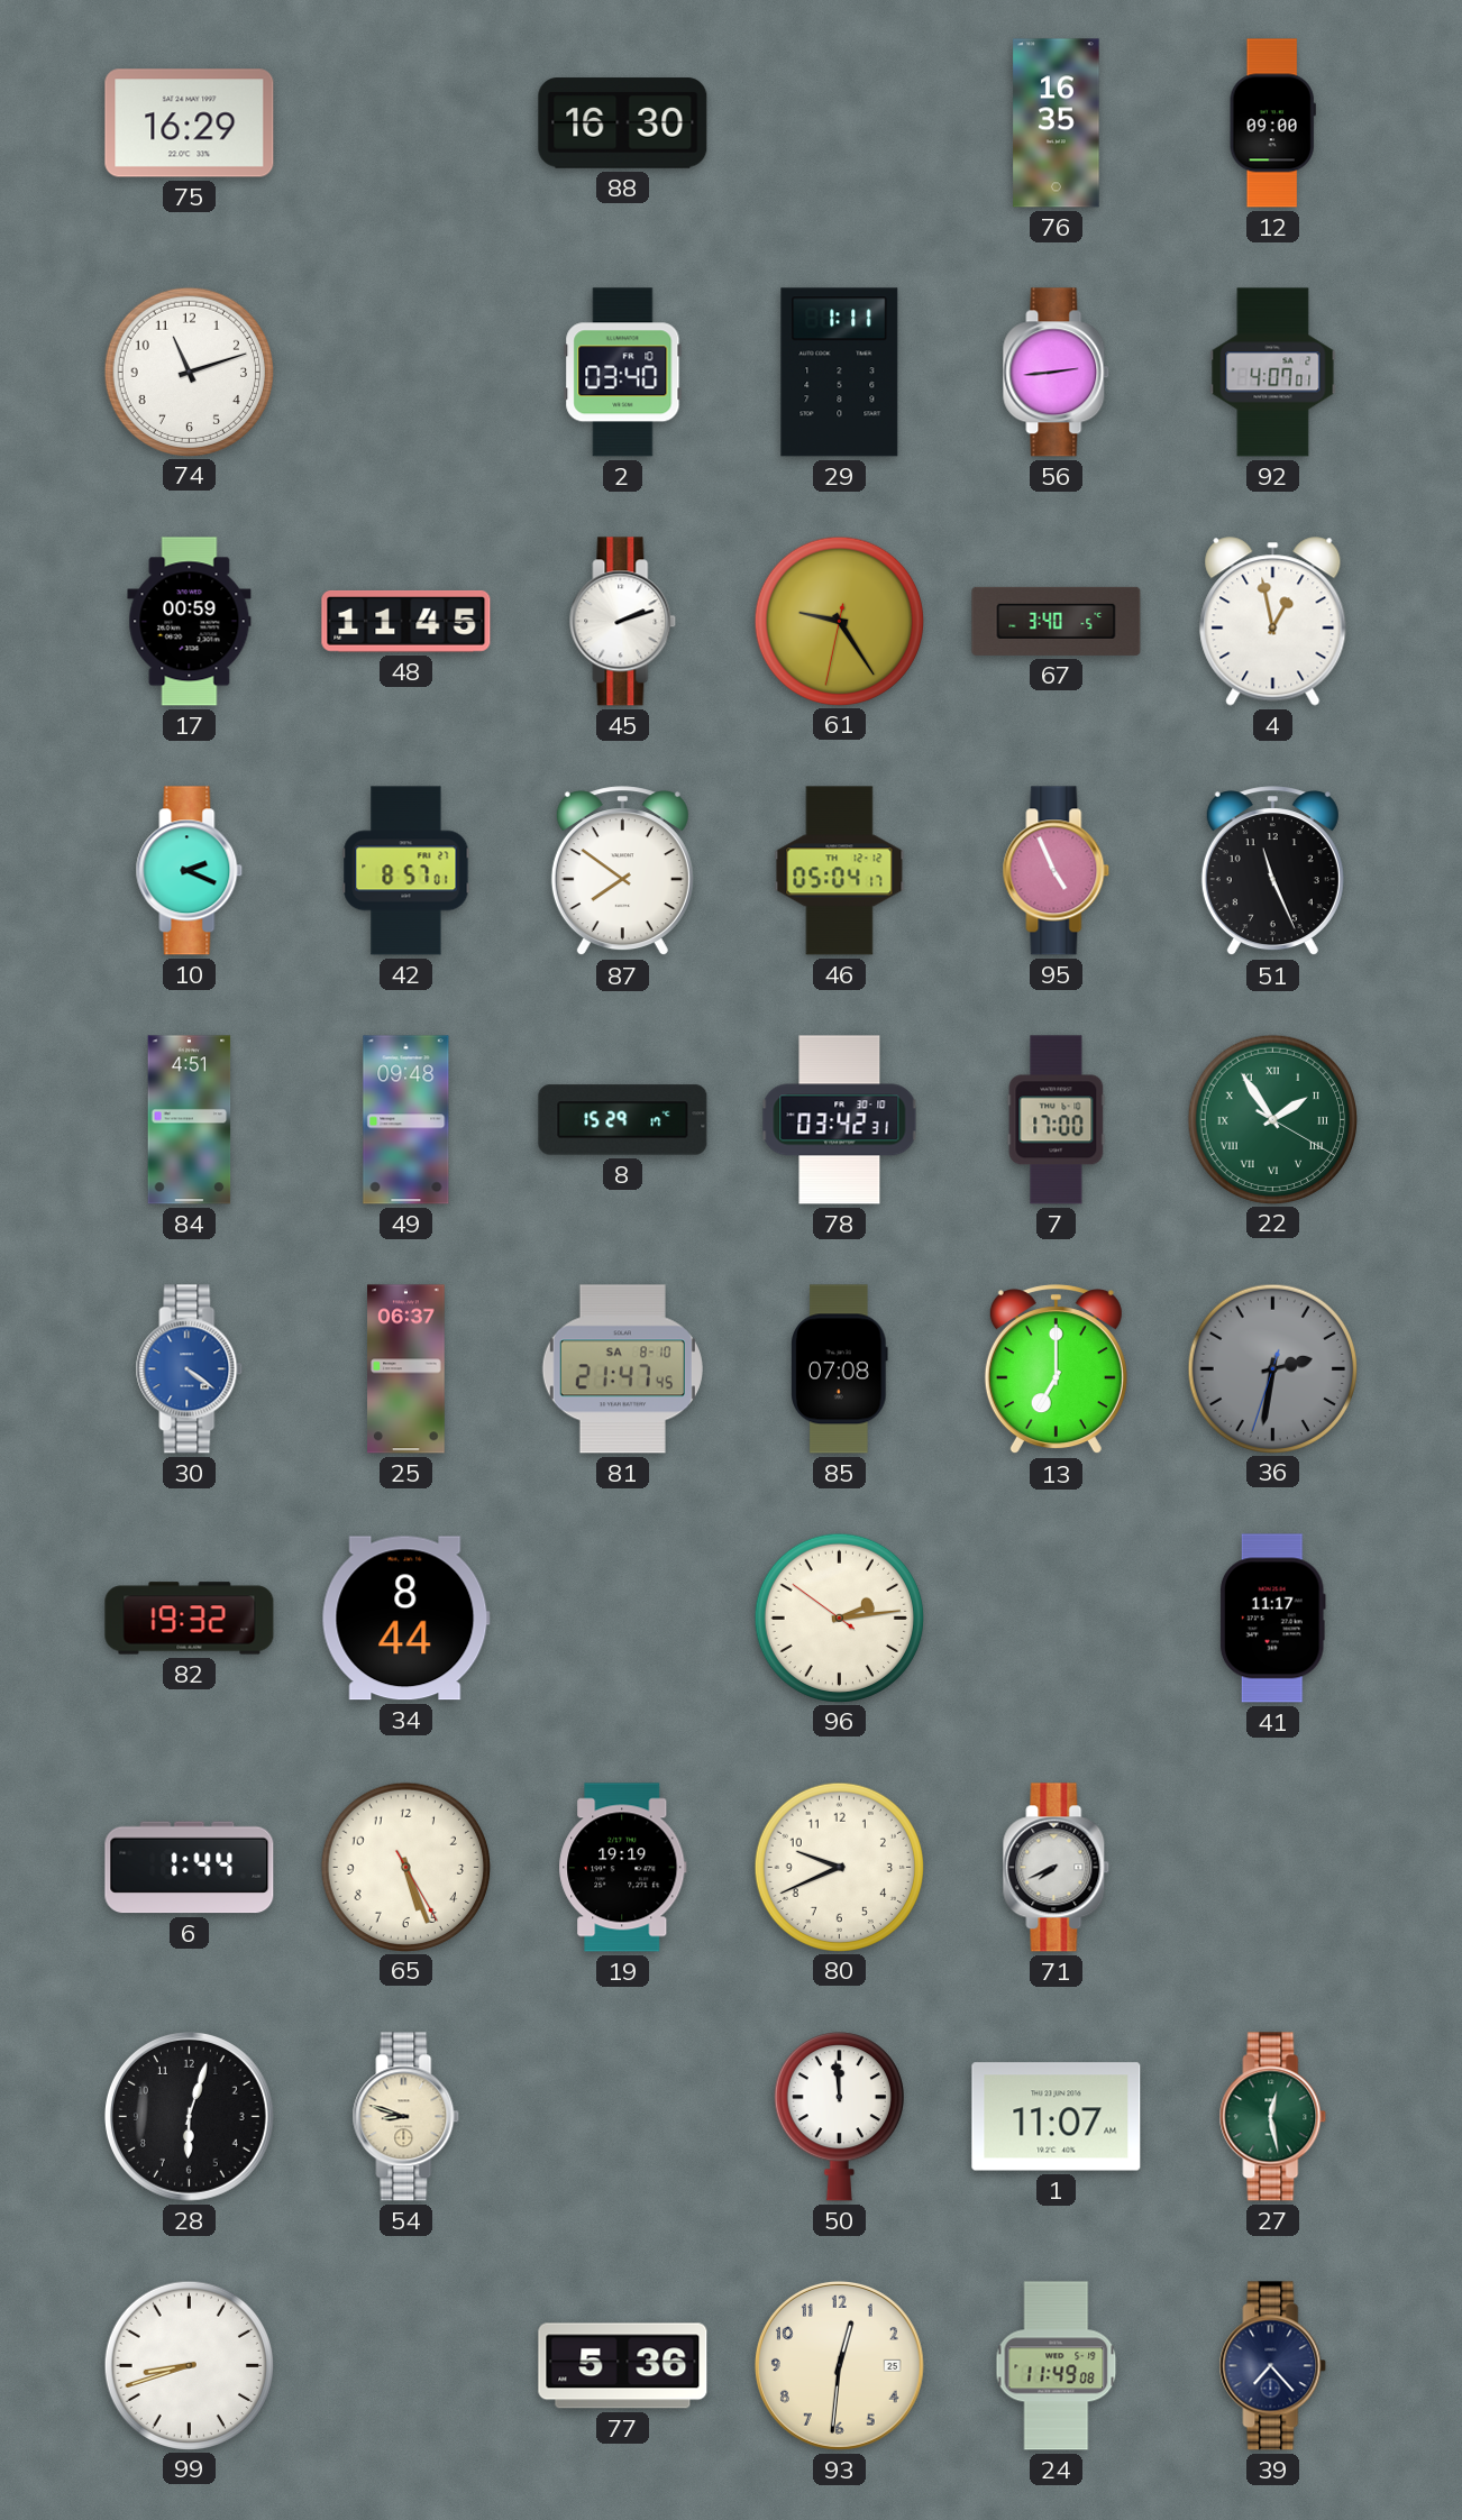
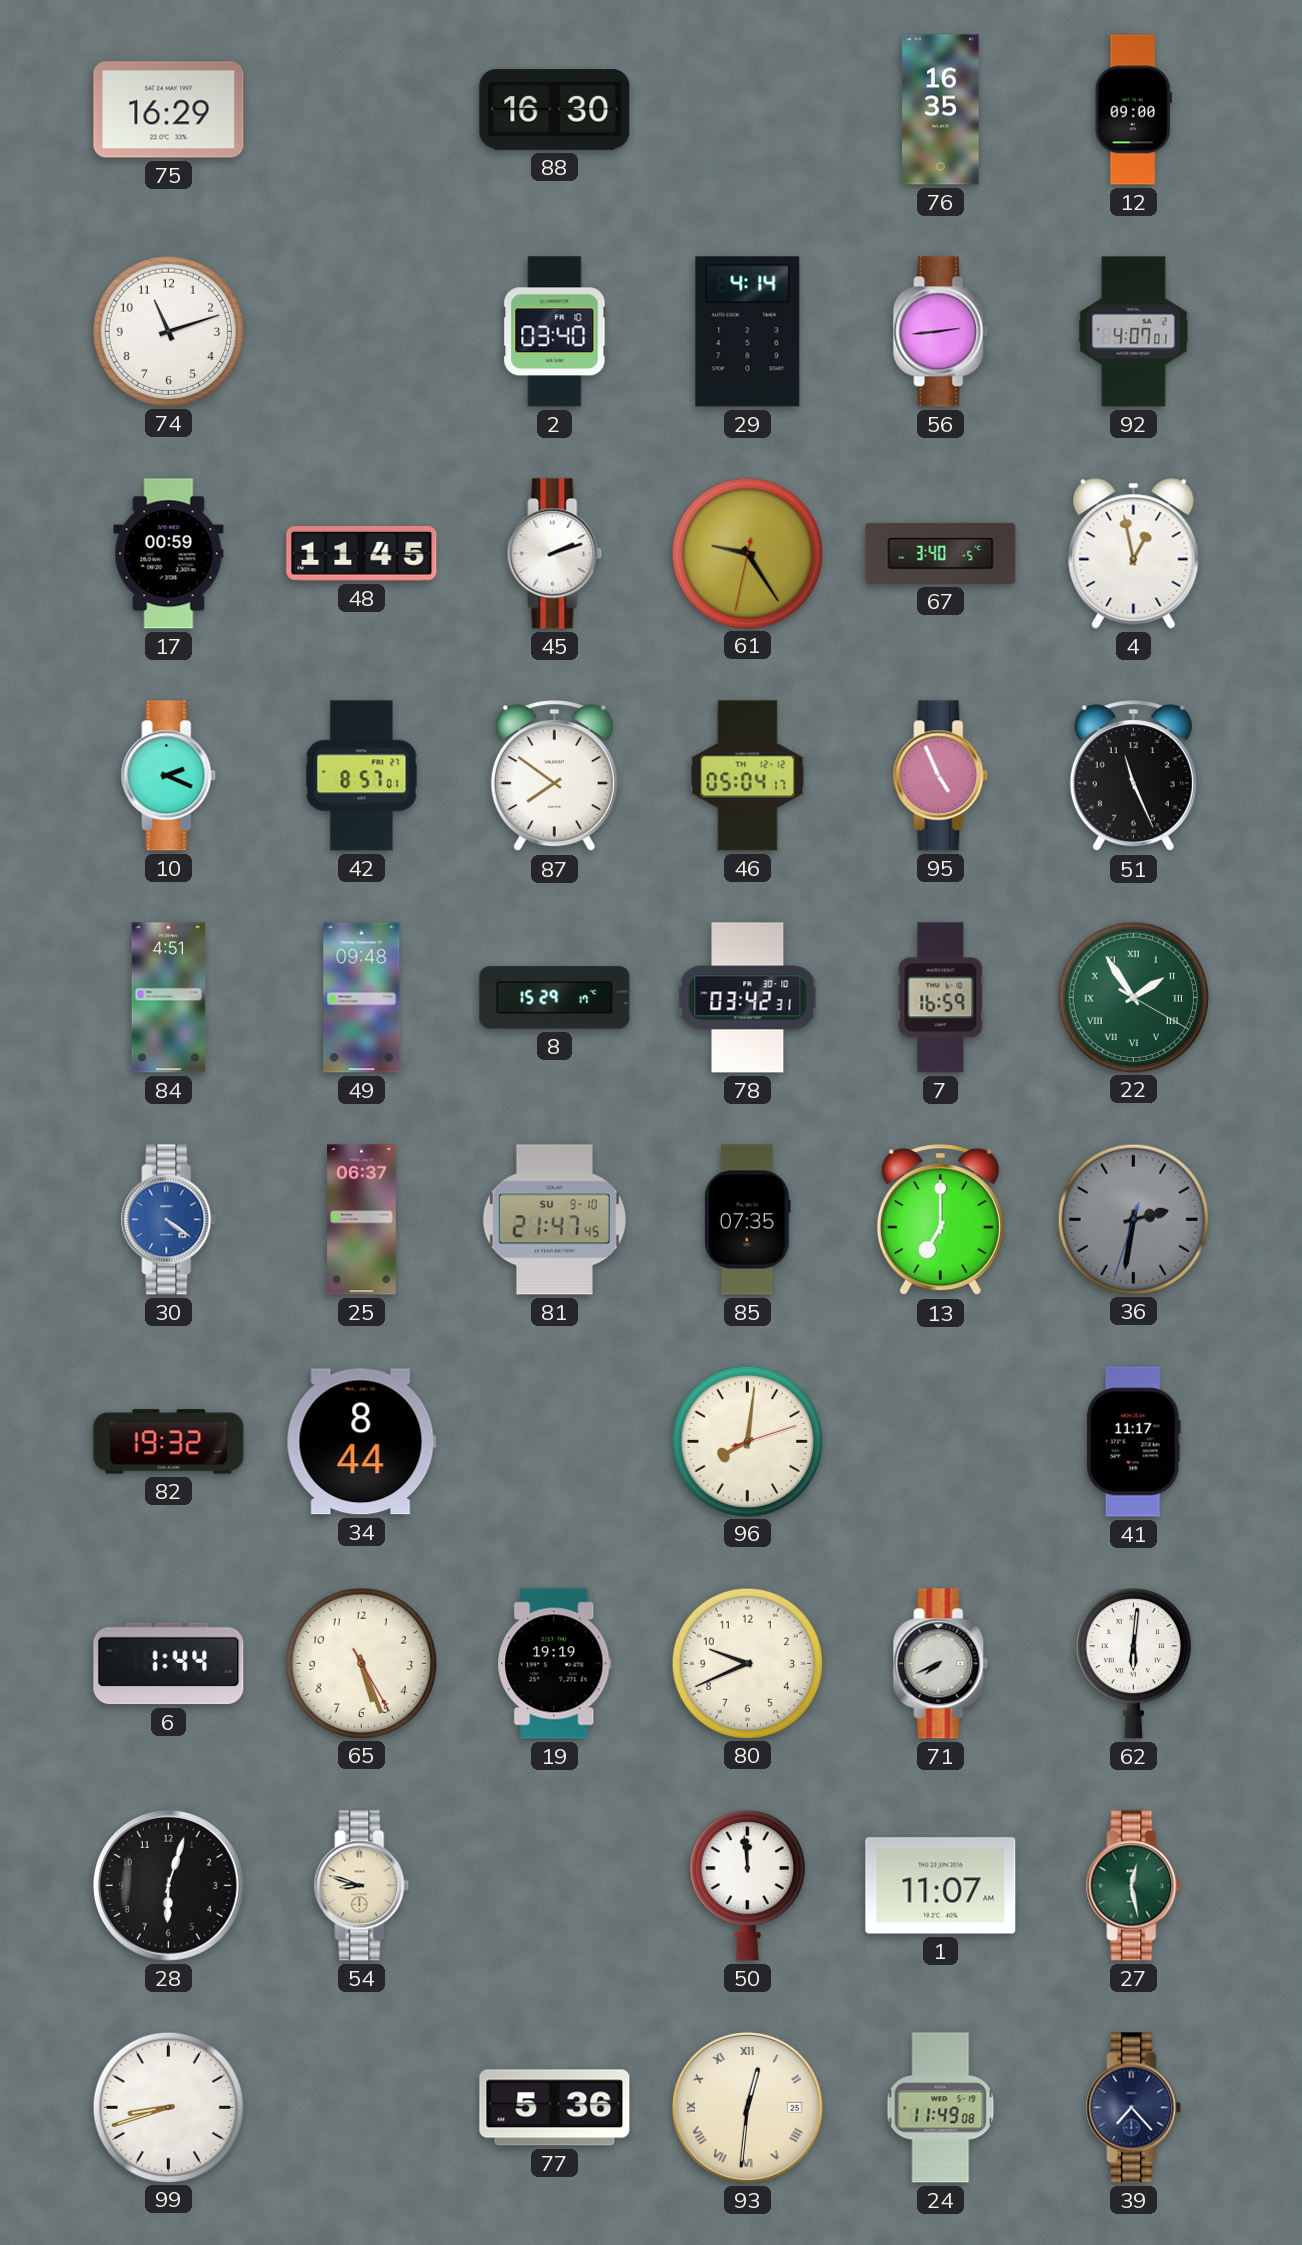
29: 1:11 -> 4:14 (748, 332)
7: 17:00 -> 16:59 (941, 998)
81 date: SA 8-10 -> SU 9-10 (554, 1220)
85: 07:08 -> 07:35 (748, 1220)
96: 2:13 -> 8:01 (747, 1441)
62: none -> 6:01 (1133, 1664)
93 numerals: Arabic -> Roman (747, 2107)
